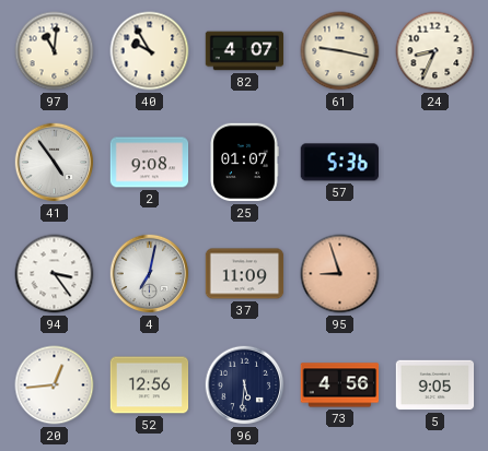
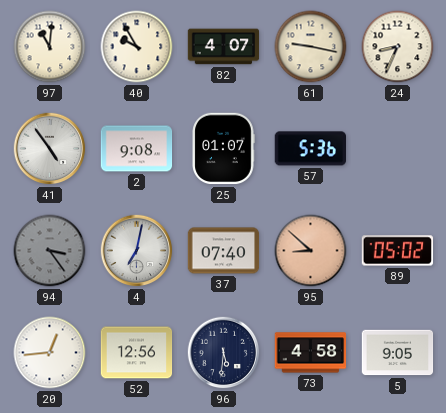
94 dial: white -> grey (50, 251)
37: 11:09 -> 07:40 (224, 251)
95: 8:57 -> 8:52 (311, 251)
89: none -> 05:02 (398, 251)
73: 4:56 -> 4:58 (311, 353)
